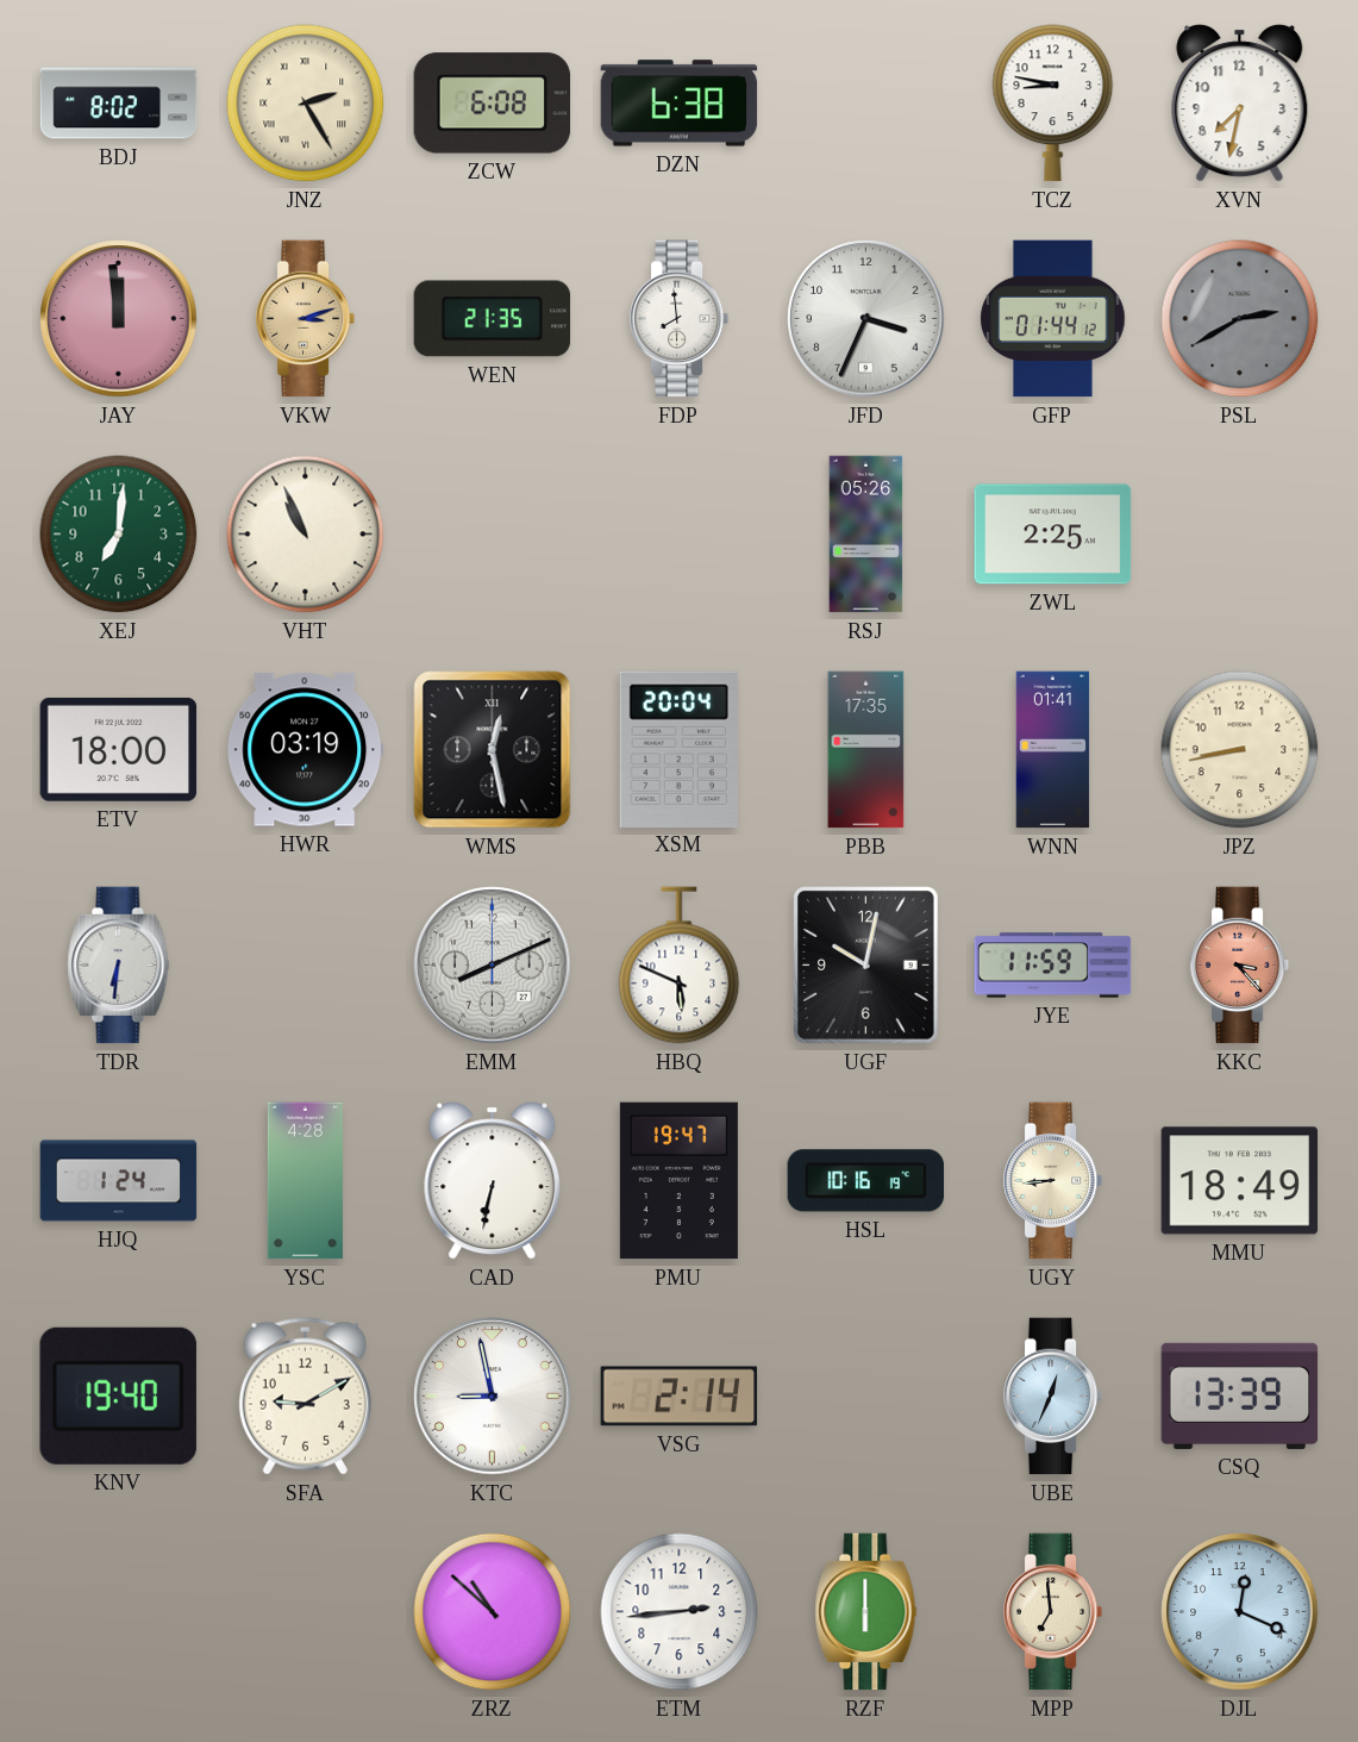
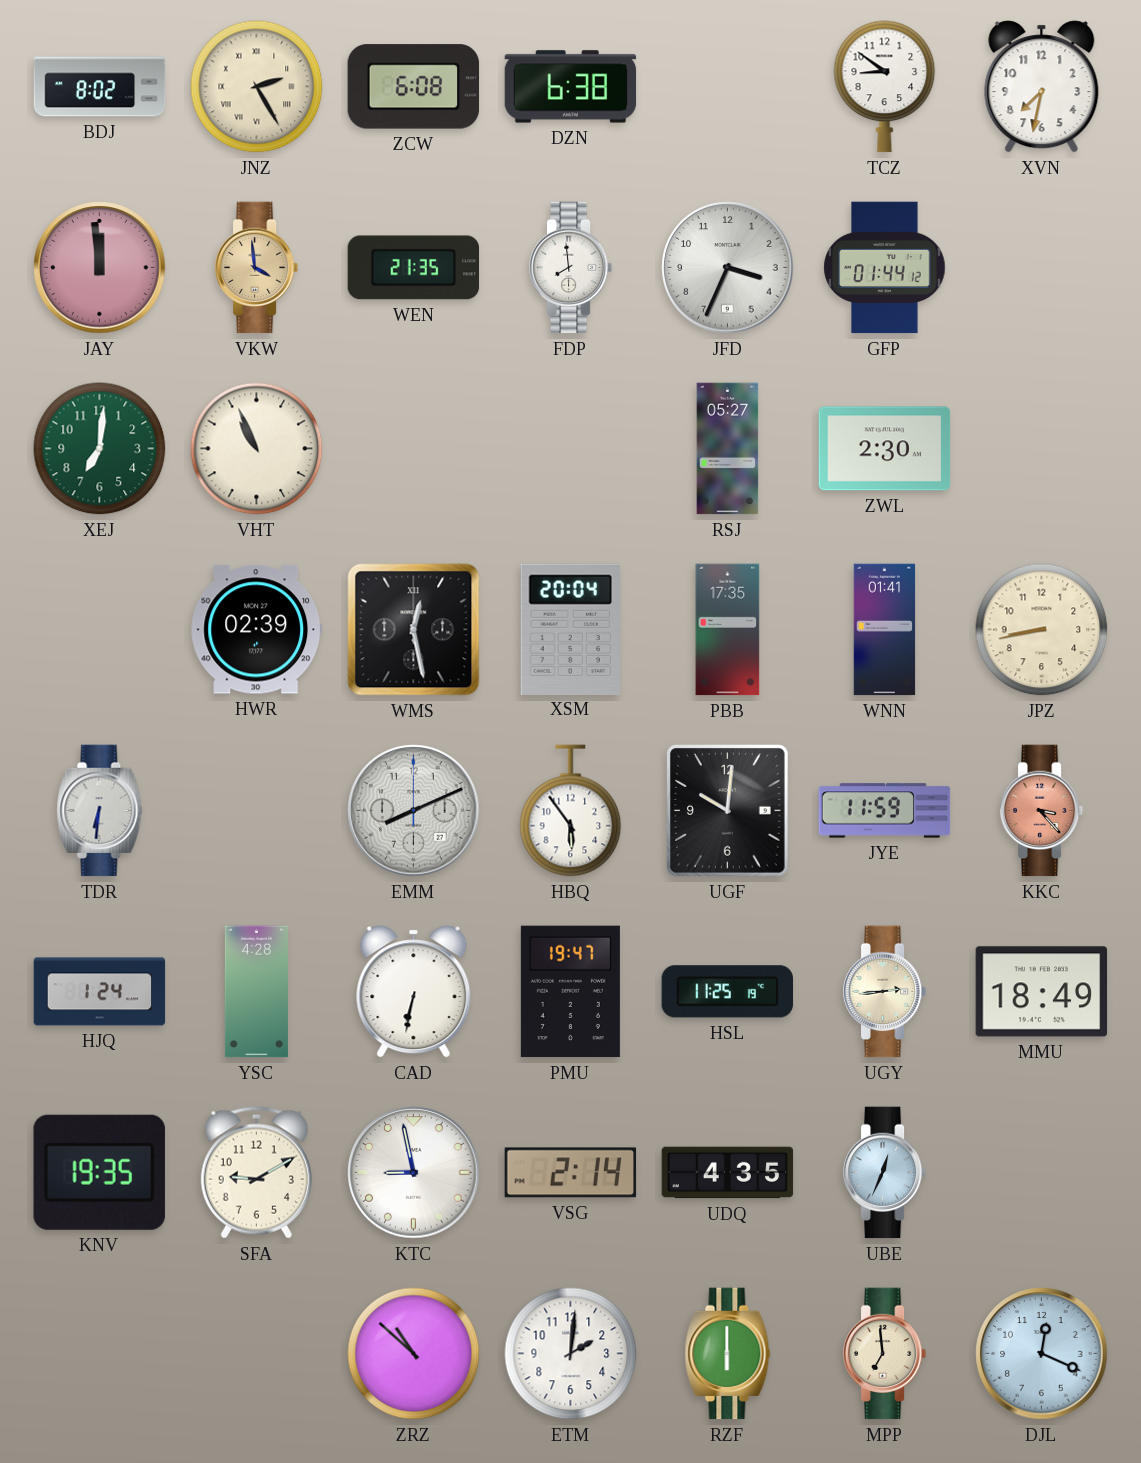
TCZ: 8:47 -> 8:51 (885, 87)
VKW: 3:12 -> 3:59 (257, 268)
PSL: 2:40 -> none (1240, 319)
RSJ: 05:26 -> 05:27 (728, 449)
ZWL: 2:25 -> 2:30 (885, 449)
ETV: 18:00 -> none (119, 749)
HWR: 03:19 -> 02:39 (257, 630)
HBQ: 5:49 -> 5:54 (571, 811)
UGF: 10:02 -> 10:01 (728, 811)
HSL: 10:16 -> 11:25 (728, 992)
UGY: 8:44 -> 2:44 (885, 992)
KNV: 19:40 -> 19:35 (99, 1172)
UDQ: none -> 4:35 (728, 1173)
CSQ: 13:39 -> none (1240, 1396)
ETM: 2:44 -> 2:01 (571, 1354)
